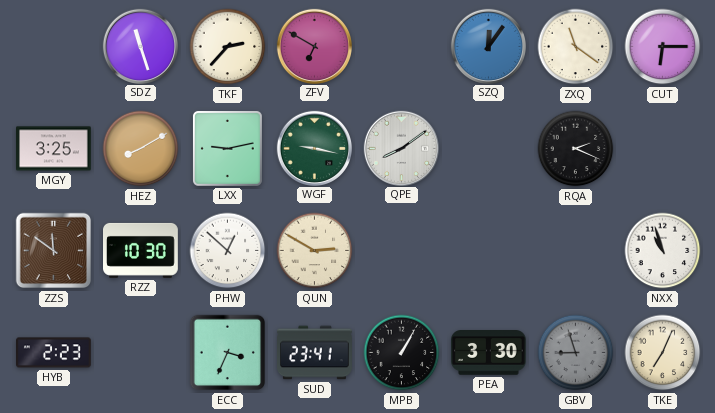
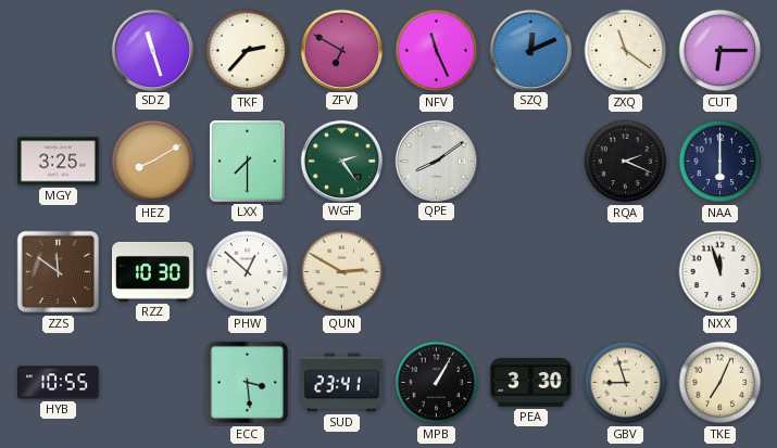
NFV: none -> 11:26 (437, 51)
SZQ: 12:06 -> 12:11 (530, 50)
LXX: 9:13 -> 7:30 (247, 161)
WGF: 9:17 -> 2:24 (341, 161)
NAA: none -> 6:00 (720, 162)
NXX: 10:57 -> 11:57 (720, 272)
HYB: 2:23 -> 10:55 (59, 383)
ECC: 3:34 -> 3:29 (248, 383)
GBV dial: grey -> cream (626, 383)
